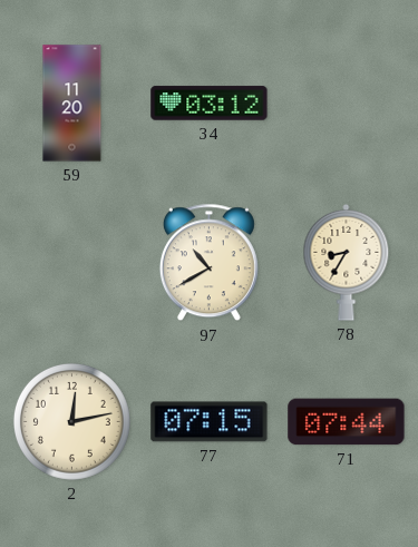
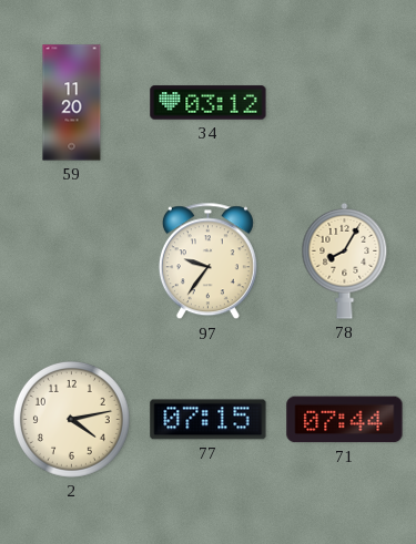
97: 10:40 -> 9:36 (207, 261)
78: 8:35 -> 8:05 (345, 261)
2: 12:13 -> 4:13 (71, 419)
